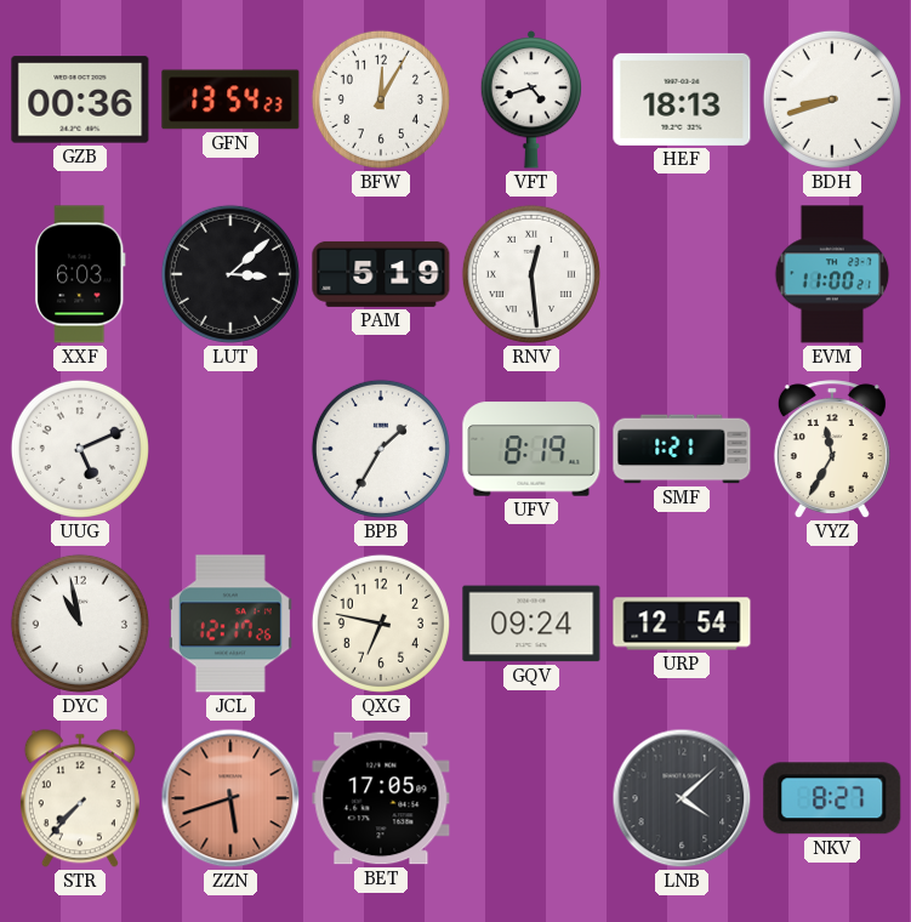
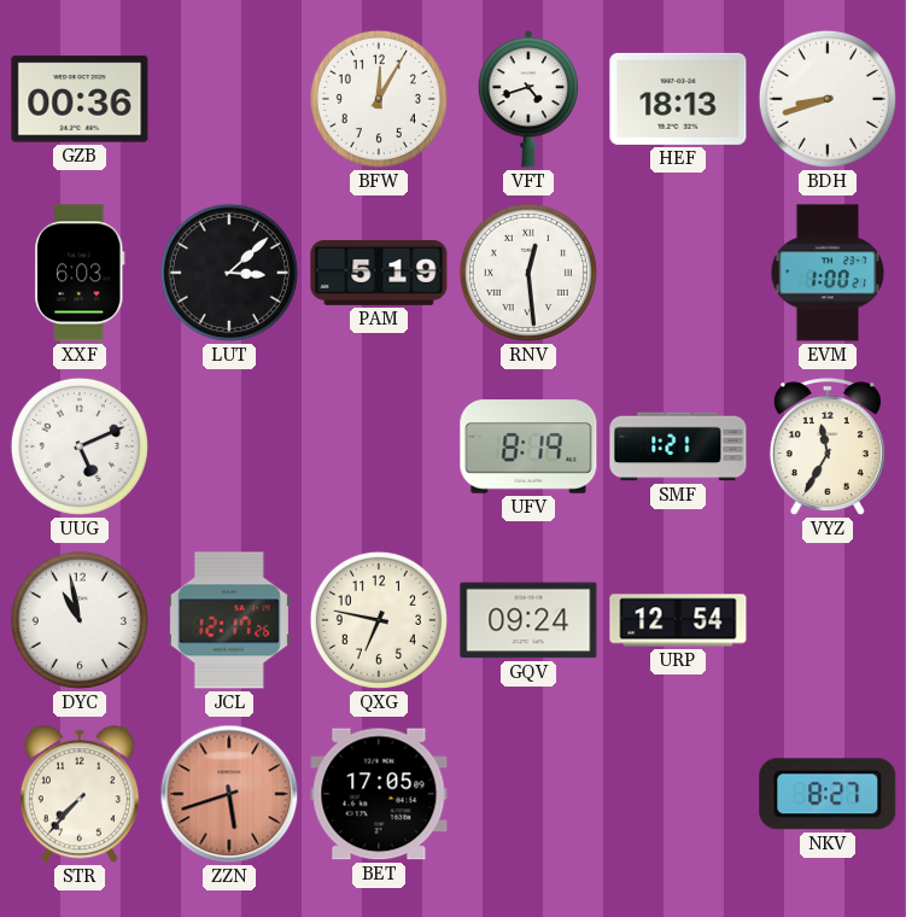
GFN: 13:54 -> none (230, 99)
EVM: 11:00 -> 1:00 (828, 273)
BPB: 1:35 -> none (381, 449)
LNB: 4:08 -> none (682, 798)
